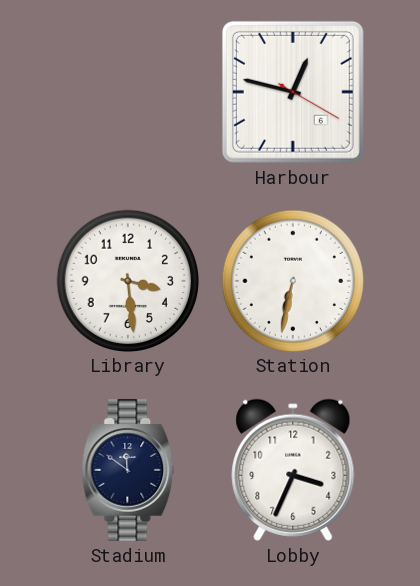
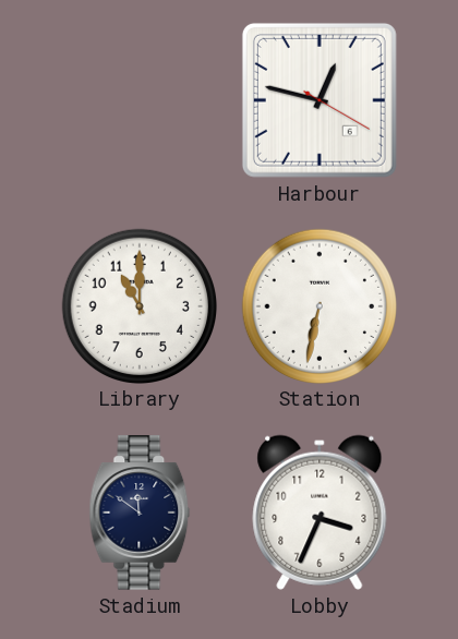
Library: 3:29 -> 11:00 (138, 305)
